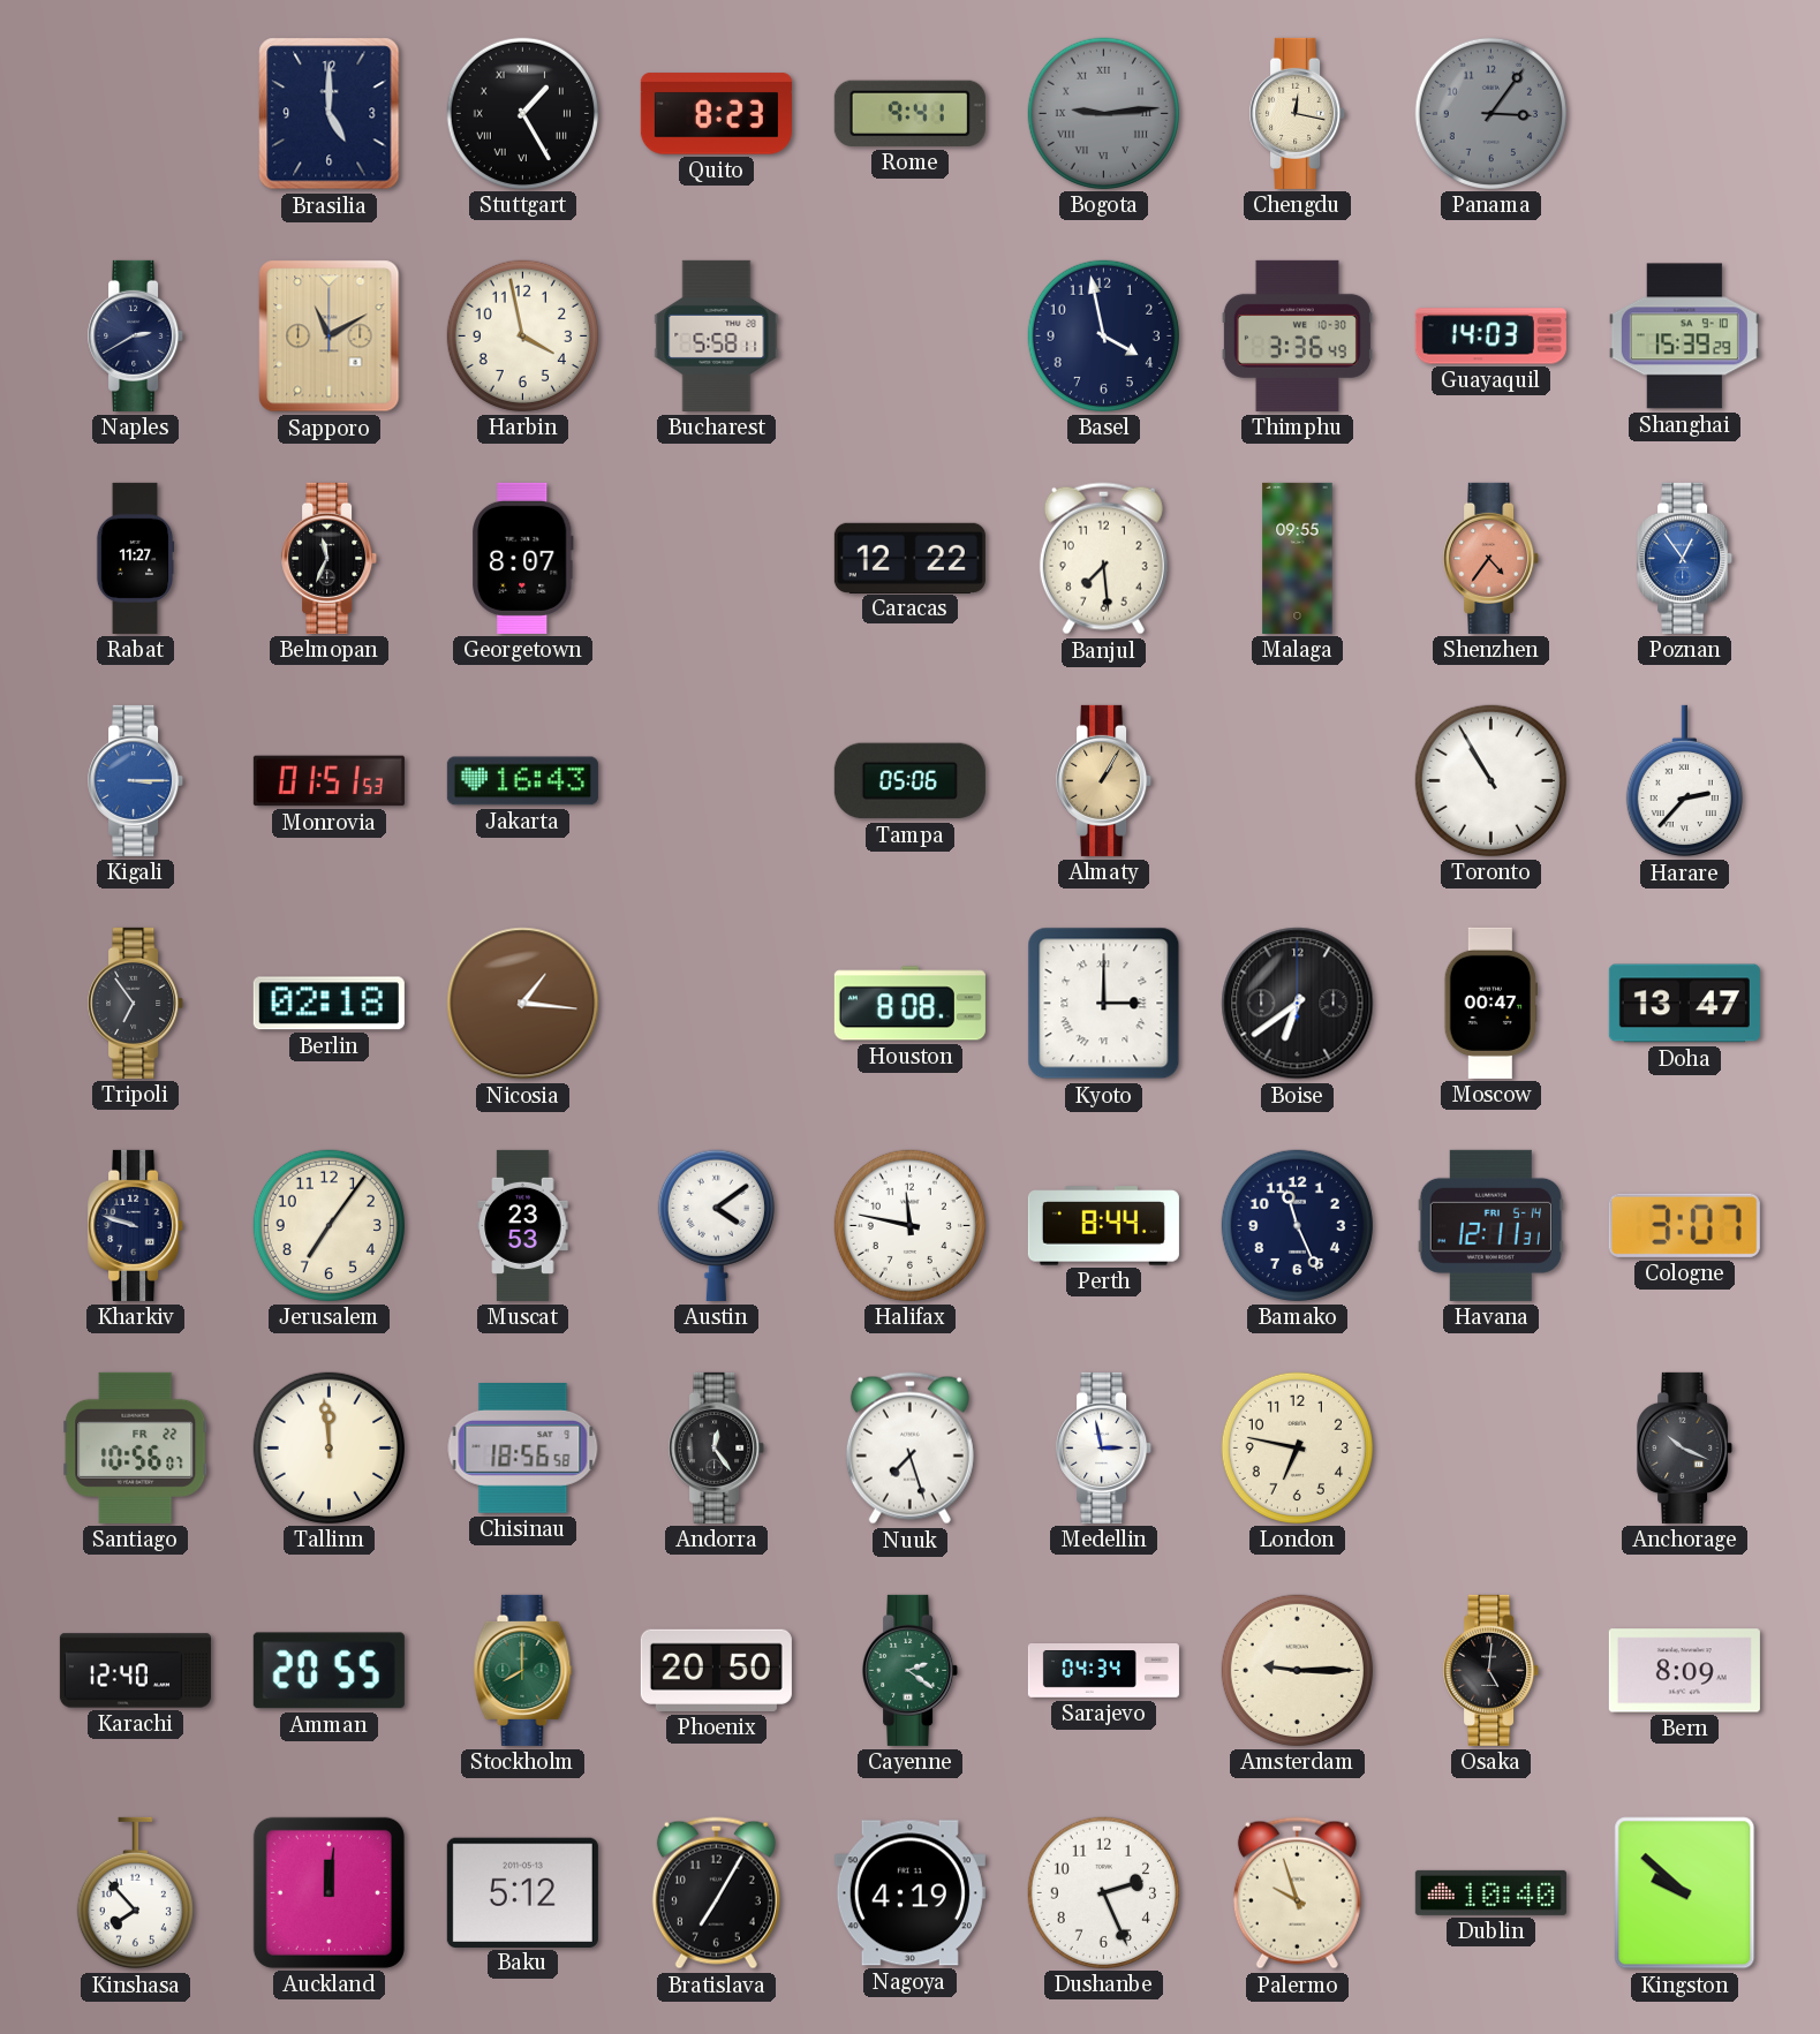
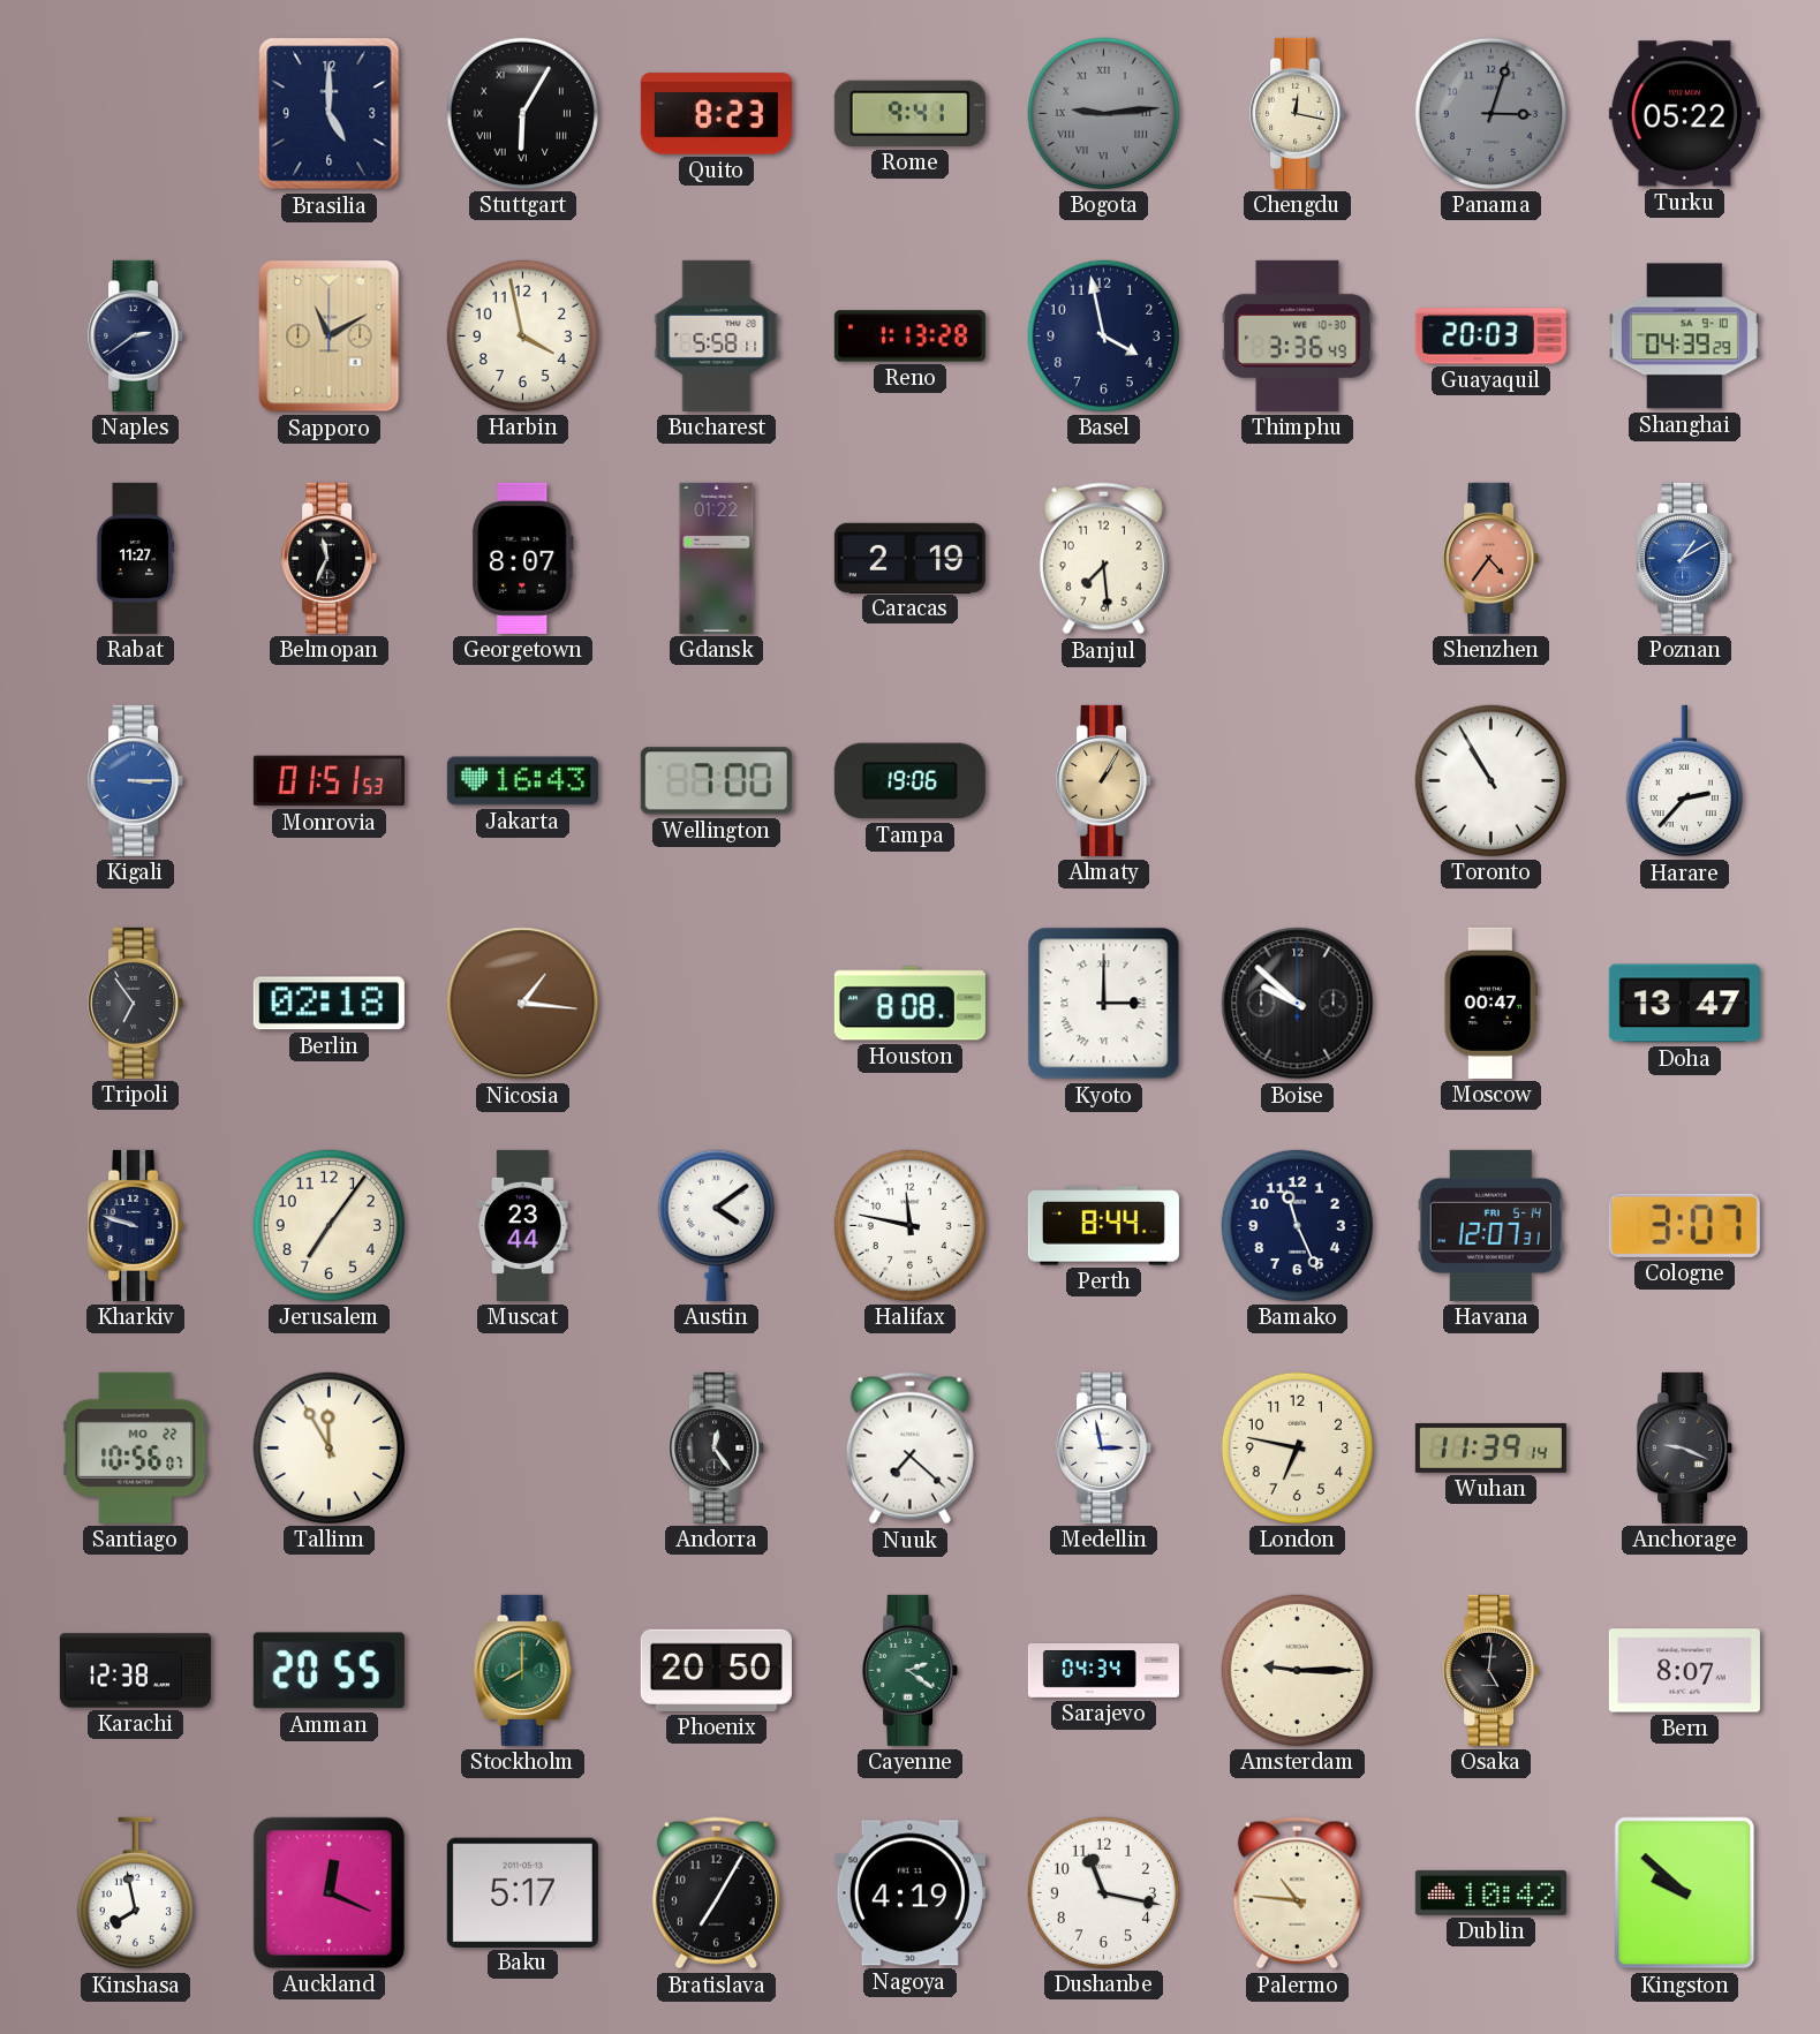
Stuttgart: 1:25 -> 6:05 (522, 113)
Panama: 3:06 -> 3:03 (1490, 113)
Turku: none -> 05:22 (1684, 114)
Naples: 2:40 -> 2:39 (136, 335)
Reno: none -> 1:13 (909, 337)
Guayaquil: 14:03 -> 20:03 (1490, 337)
Shanghai: 15:39 -> 04:39 (1684, 337)
Gdansk: none -> 01:22 (717, 558)
Caracas: 12:22 -> 2:19 (909, 558)
Malaga: 09:55 -> none (1298, 558)
Poznan: 12:54 -> 1:10 (1685, 558)
Wellington: none -> 7:00 (716, 781)
Tampa: 05:06 -> 19:06 (909, 781)
Boise: 6:39 -> 9:52 (1298, 1004)
Muscat: 23:53 -> 23:44 (523, 1225)
Havana: 12:11 -> 12:07 (1490, 1225)
Santiago date: FR 22 -> MO 22 (136, 1447)
Tallinn: 11:59 -> 11:55 (328, 1447)
Chisinau: 18:56 -> none (523, 1449)
Nuuk: 7:27 -> 7:22 (909, 1449)
Wuhan: none -> 11:39 (1490, 1447)
Anchorage: 10:19 -> 9:19 (1685, 1447)
Karachi: 12:40 -> 12:38 (135, 1671)
Bern: 8:09 -> 8:07 (1684, 1671)
Kinshasa: 7:53 -> 7:58 (135, 1893)
Auckland: 12:01 -> 12:19 (328, 1892)
Baku: 5:12 -> 5:17 (522, 1892)
Dushanbe: 2:26 -> 11:17 (1103, 1892)
Palermo: 9:57 -> 10:46 (1297, 1893)
Dublin: 10:40 -> 10:42 (1490, 1892)
